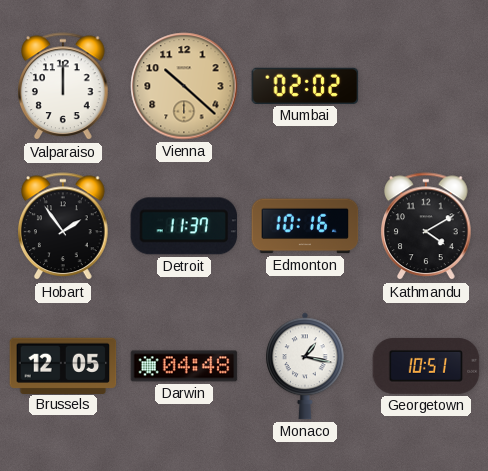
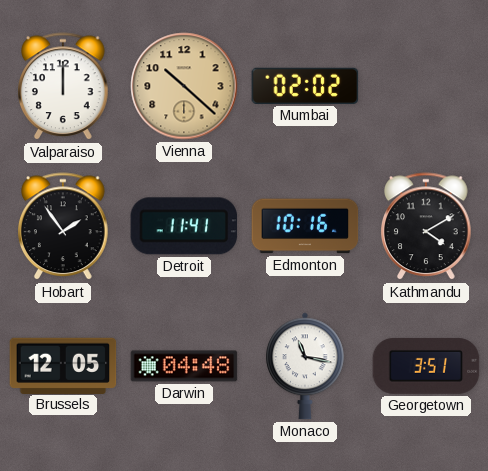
Detroit: 11:37 -> 11:41 (184, 226)
Monaco: 1:17 -> 11:17 (306, 366)
Georgetown: 10:51 -> 3:51 (426, 366)
